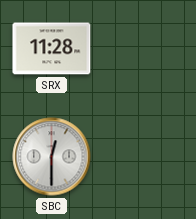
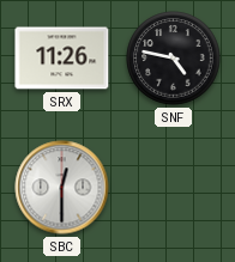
SRX: 11:28 -> 11:26 (62, 59)
SNF: none -> 4:47 (174, 59)
